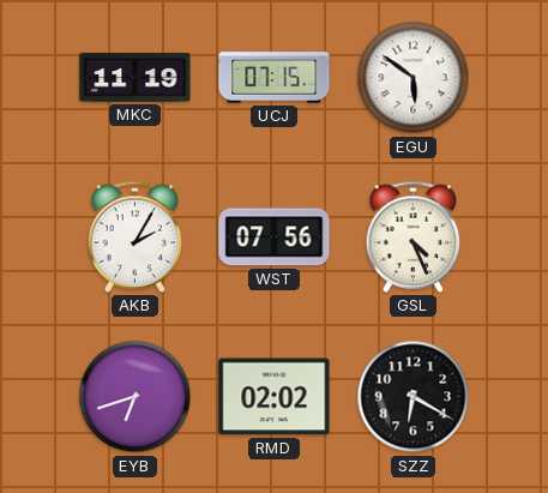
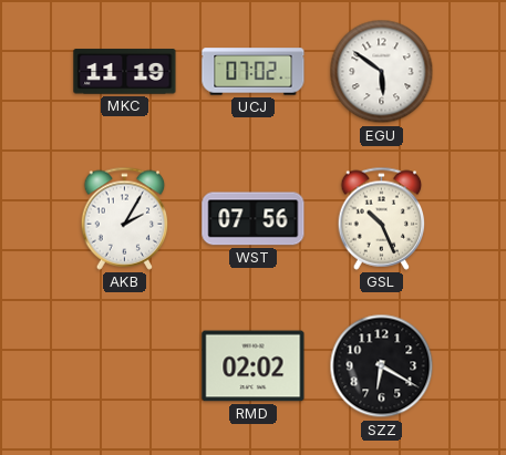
UCJ: 07:15 -> 07:02 (254, 72)
GSL: 4:26 -> 10:26 (382, 218)
EYB: 6:42 -> none (136, 397)
